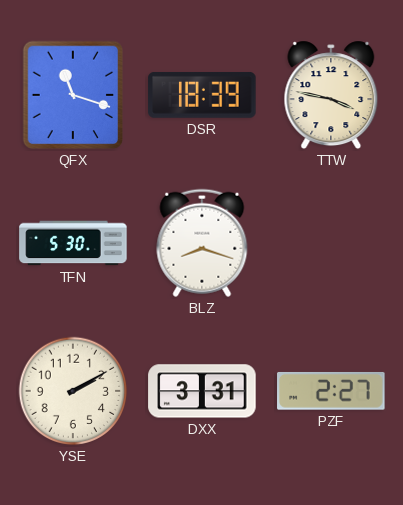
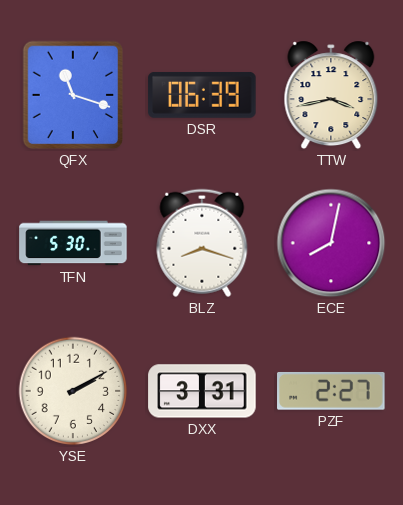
DSR: 18:39 -> 06:39 (202, 95)
TTW: 3:47 -> 3:43 (331, 95)
ECE: none -> 8:02 (331, 243)
